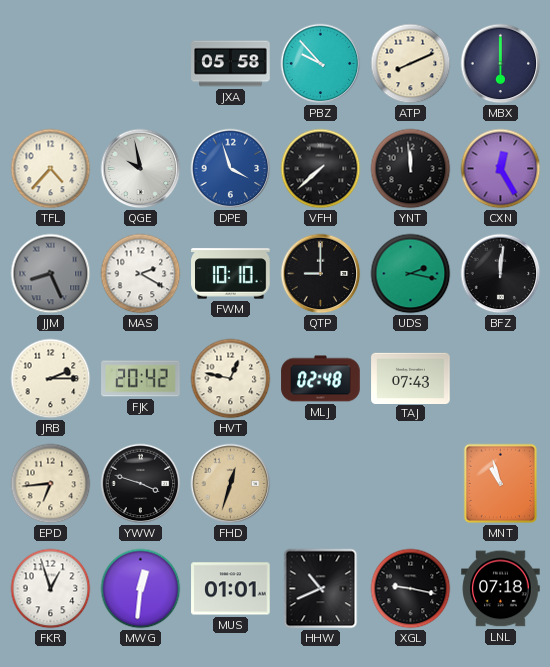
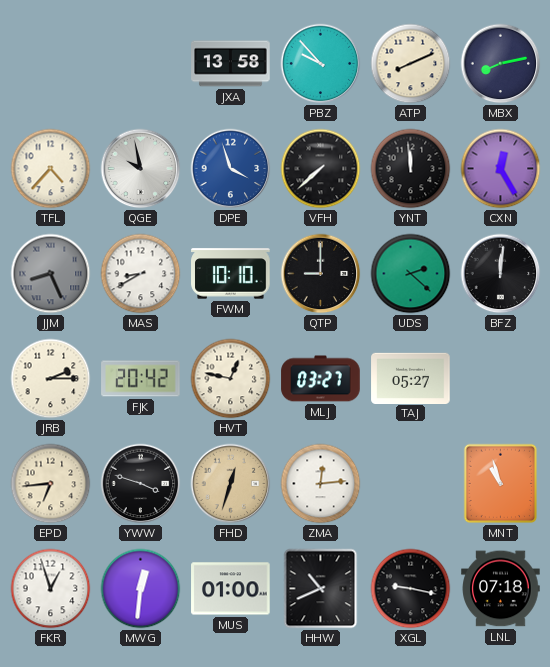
JXA: 05:58 -> 13:58 (231, 64)
MBX: 6:00 -> 8:13 (501, 64)
MAS: 2:20 -> 8:40 (141, 274)
UDS: 2:17 -> 2:22 (411, 274)
MLJ: 02:48 -> 03:27 (321, 379)
TAJ: 07:43 -> 05:27 (411, 378)
ZMA: none -> 12:14 (321, 484)
MUS: 01:01 -> 01:00 (231, 589)
